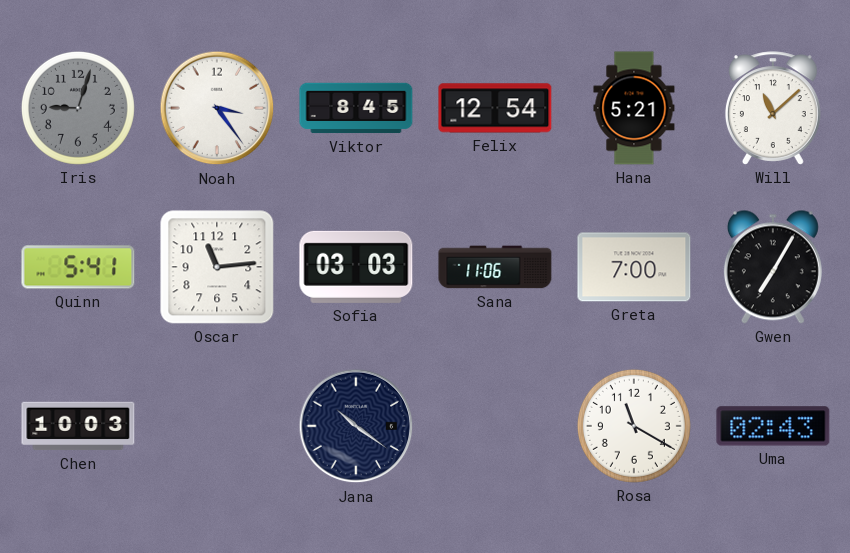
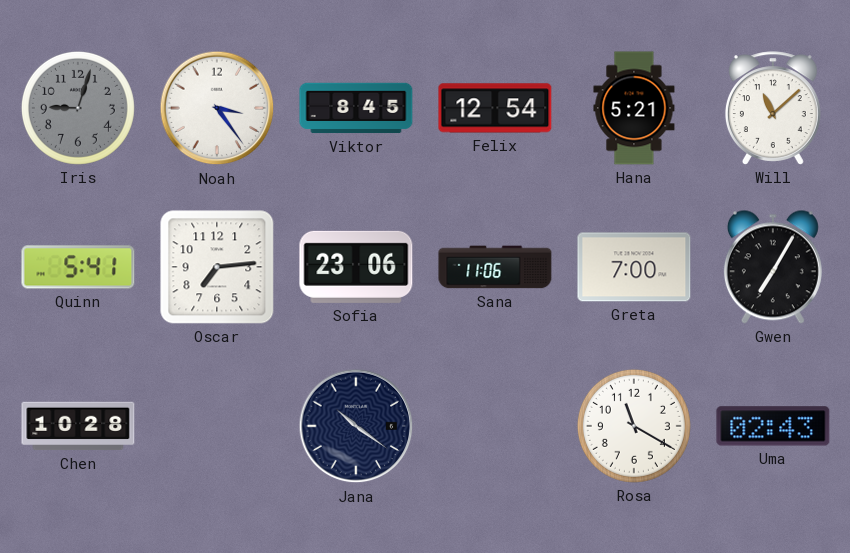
Oscar: 11:14 -> 7:14 (217, 267)
Sofia: 03:03 -> 23:06 (356, 267)
Chen: 10:03 -> 10:28 (78, 426)
